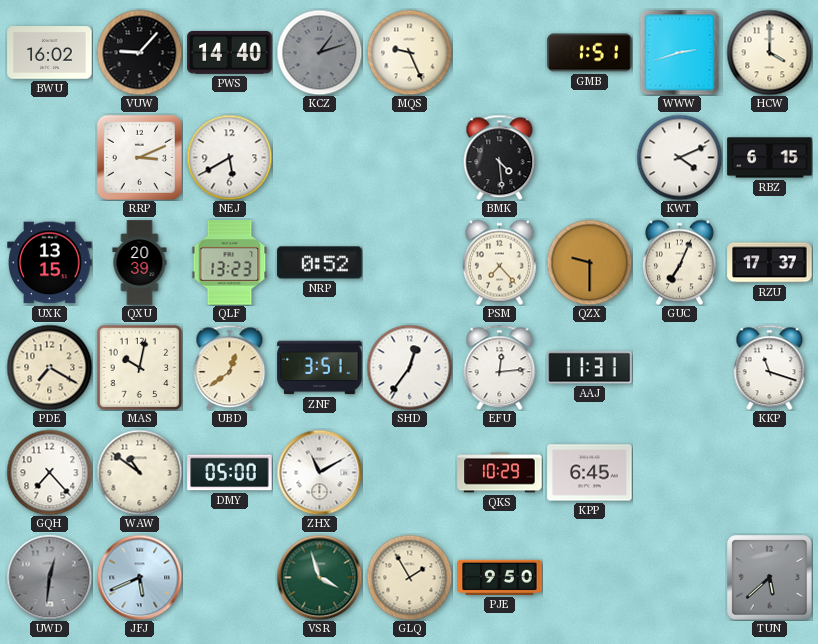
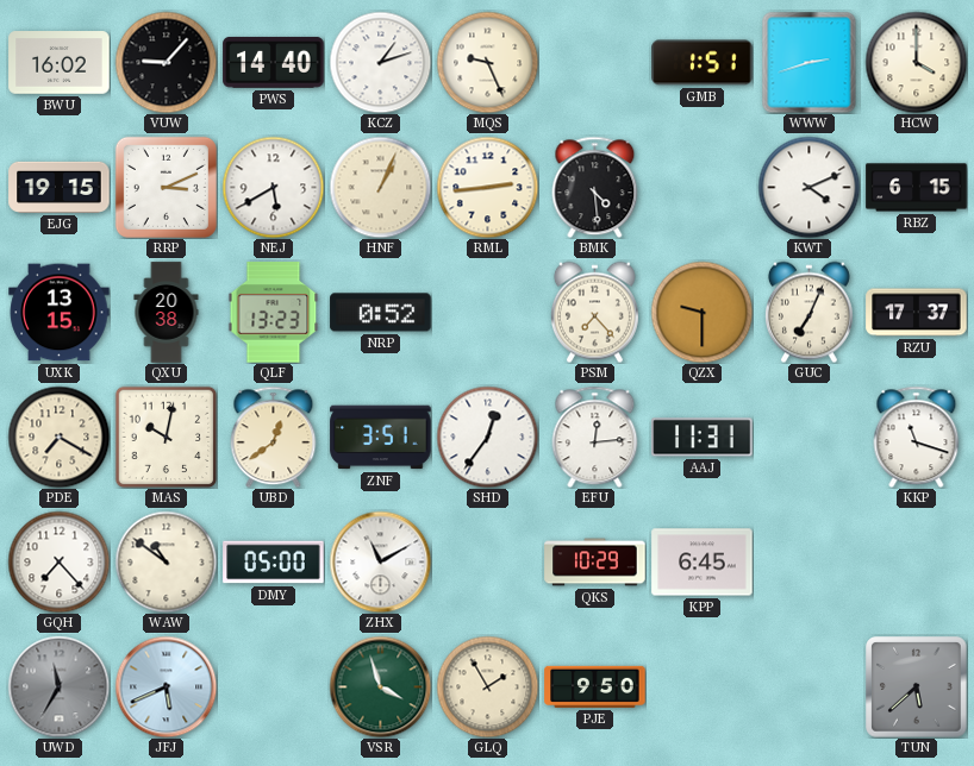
KCZ dial: grey -> white (380, 62)
EJG: none -> 19:15 (60, 187)
HNF: none -> 1:04 (380, 187)
RML: none -> 2:44 (487, 187)
QXU: 20:39 -> 20:38 (167, 313)
UWD: 12:31 -> 11:35 (58, 686)
